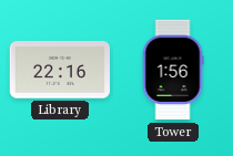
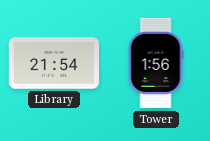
Library: 22:16 -> 21:54 (54, 63)
